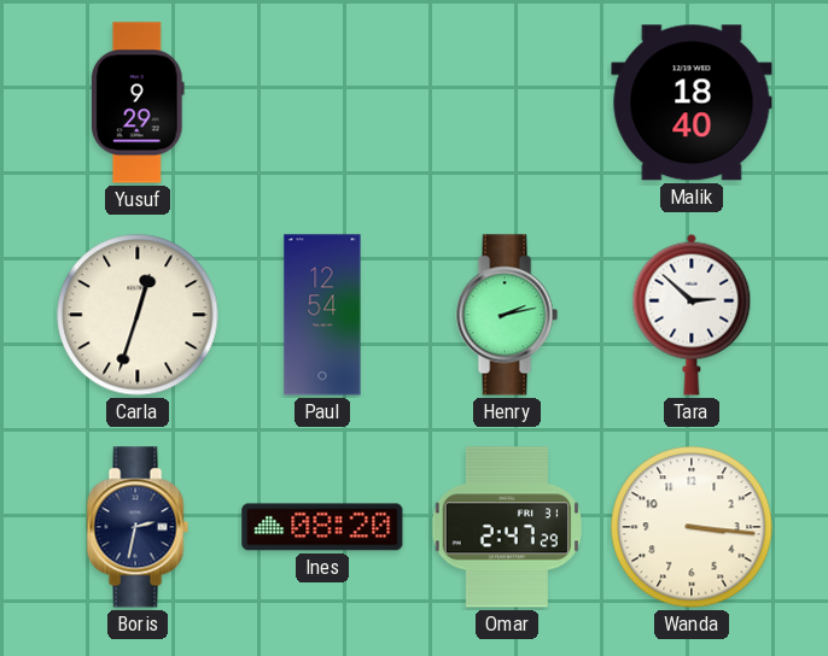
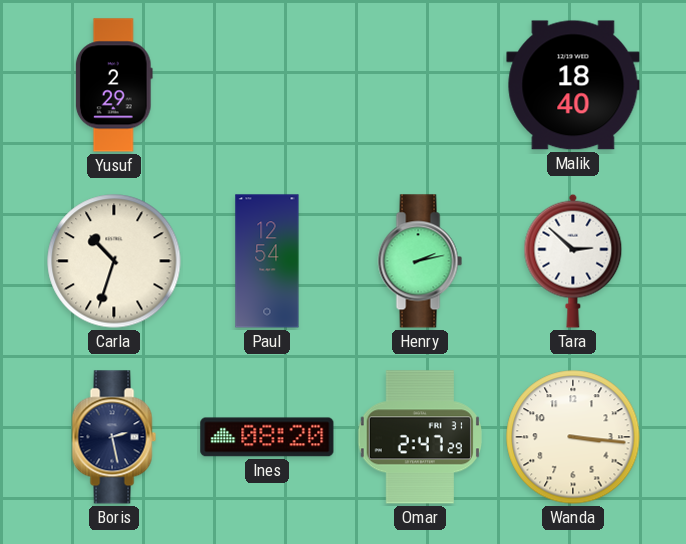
Yusuf: 9:29 -> 2:29 (114, 85)
Carla: 12:33 -> 10:33 (114, 261)
Boris: 2:32 -> 2:28 (114, 437)
